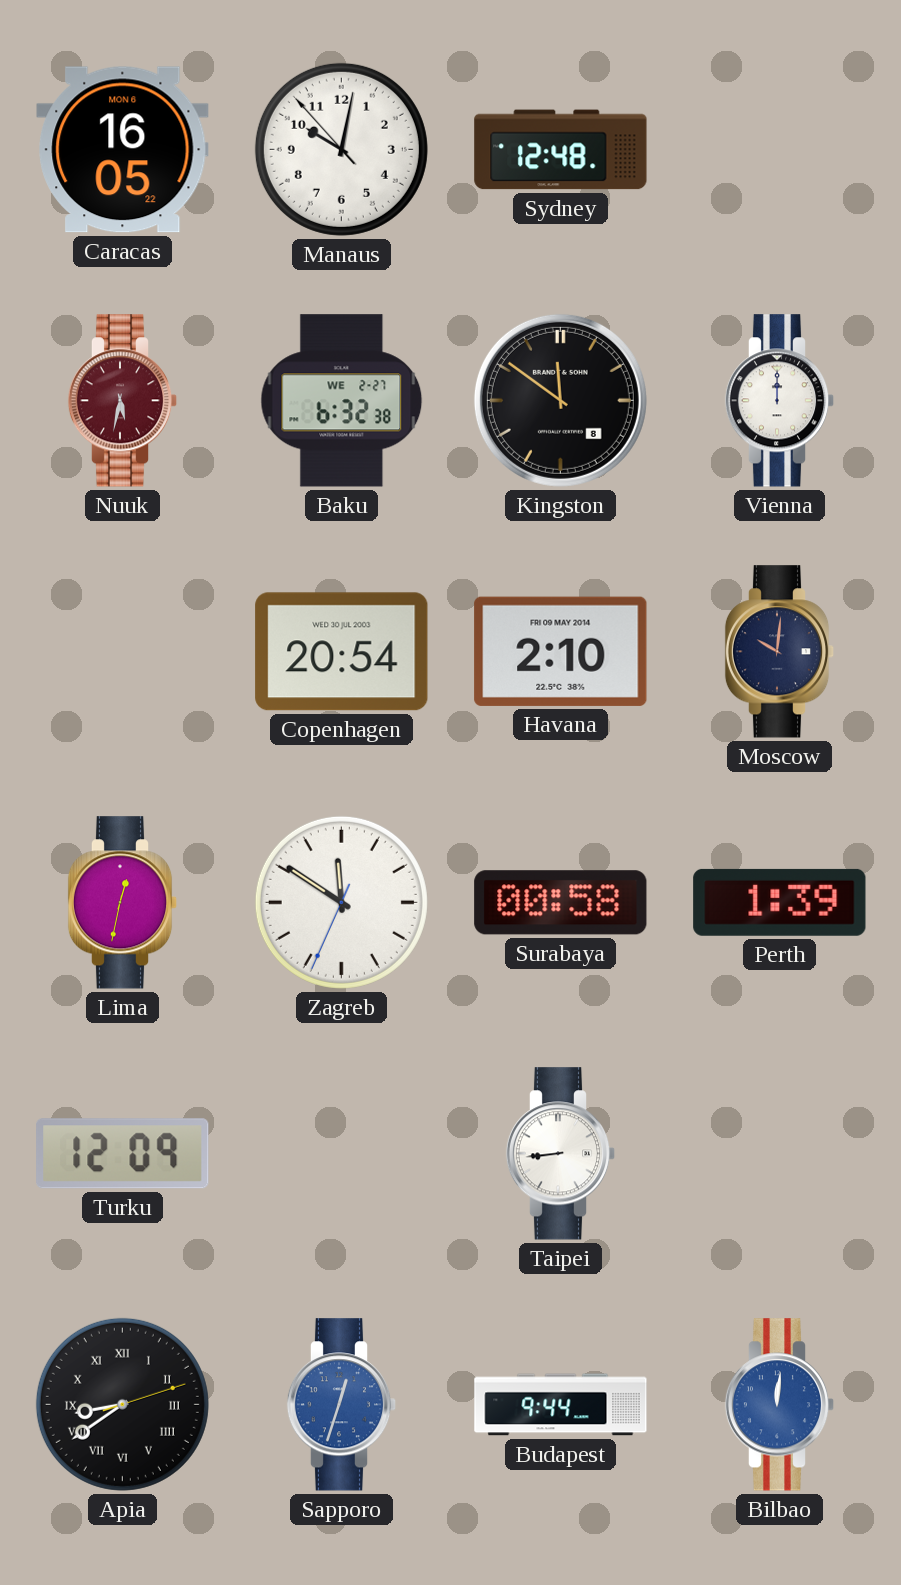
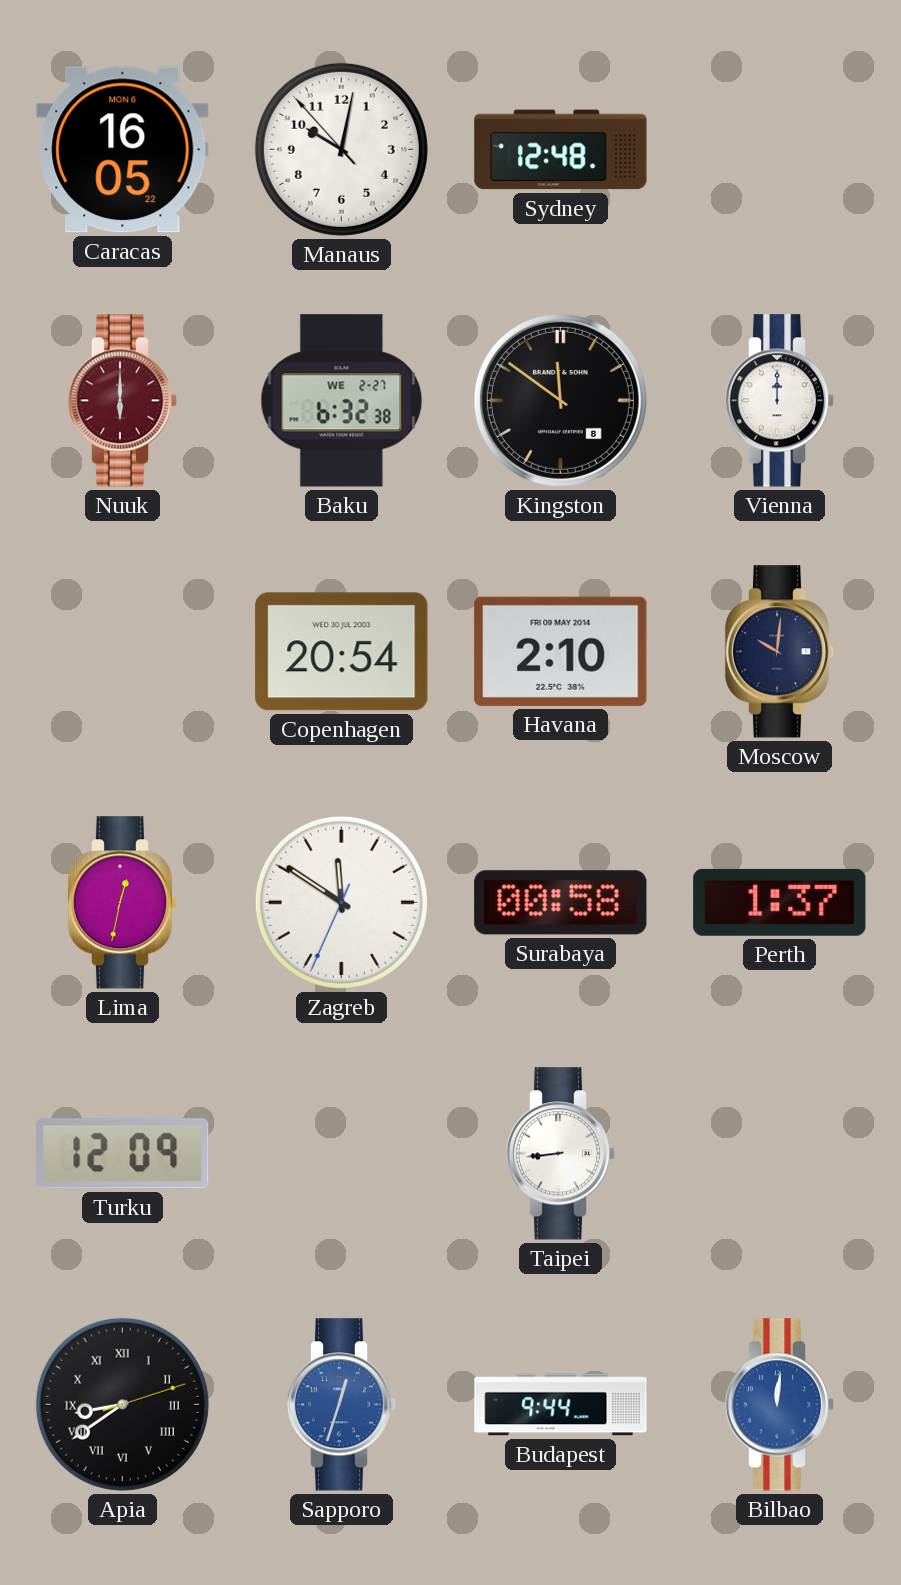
Nuuk: 5:32 -> 6:00 (123, 401)
Perth: 1:39 -> 1:37 (780, 902)
